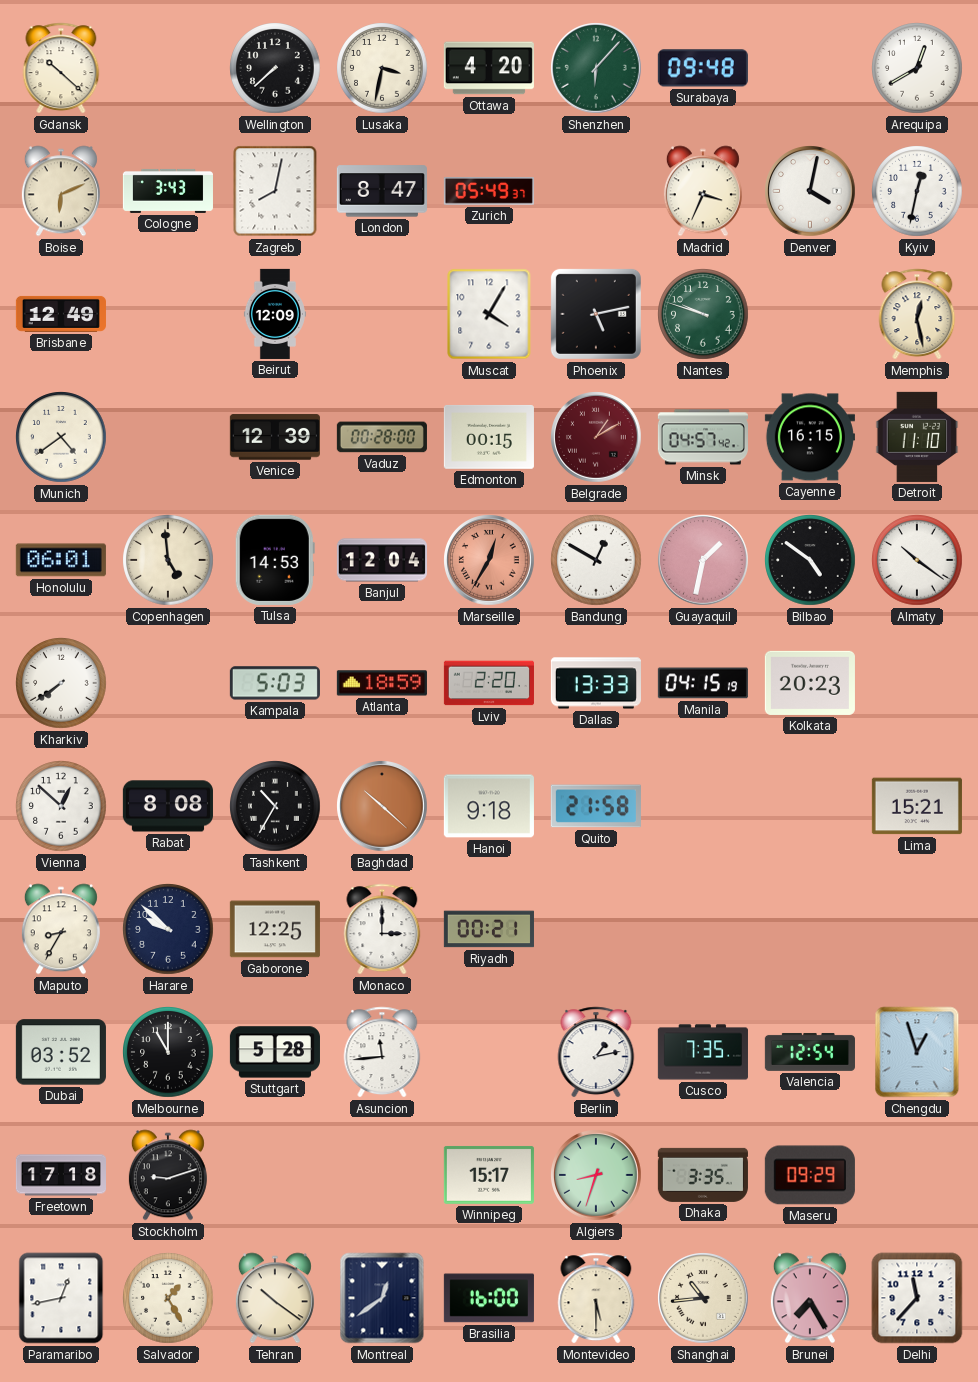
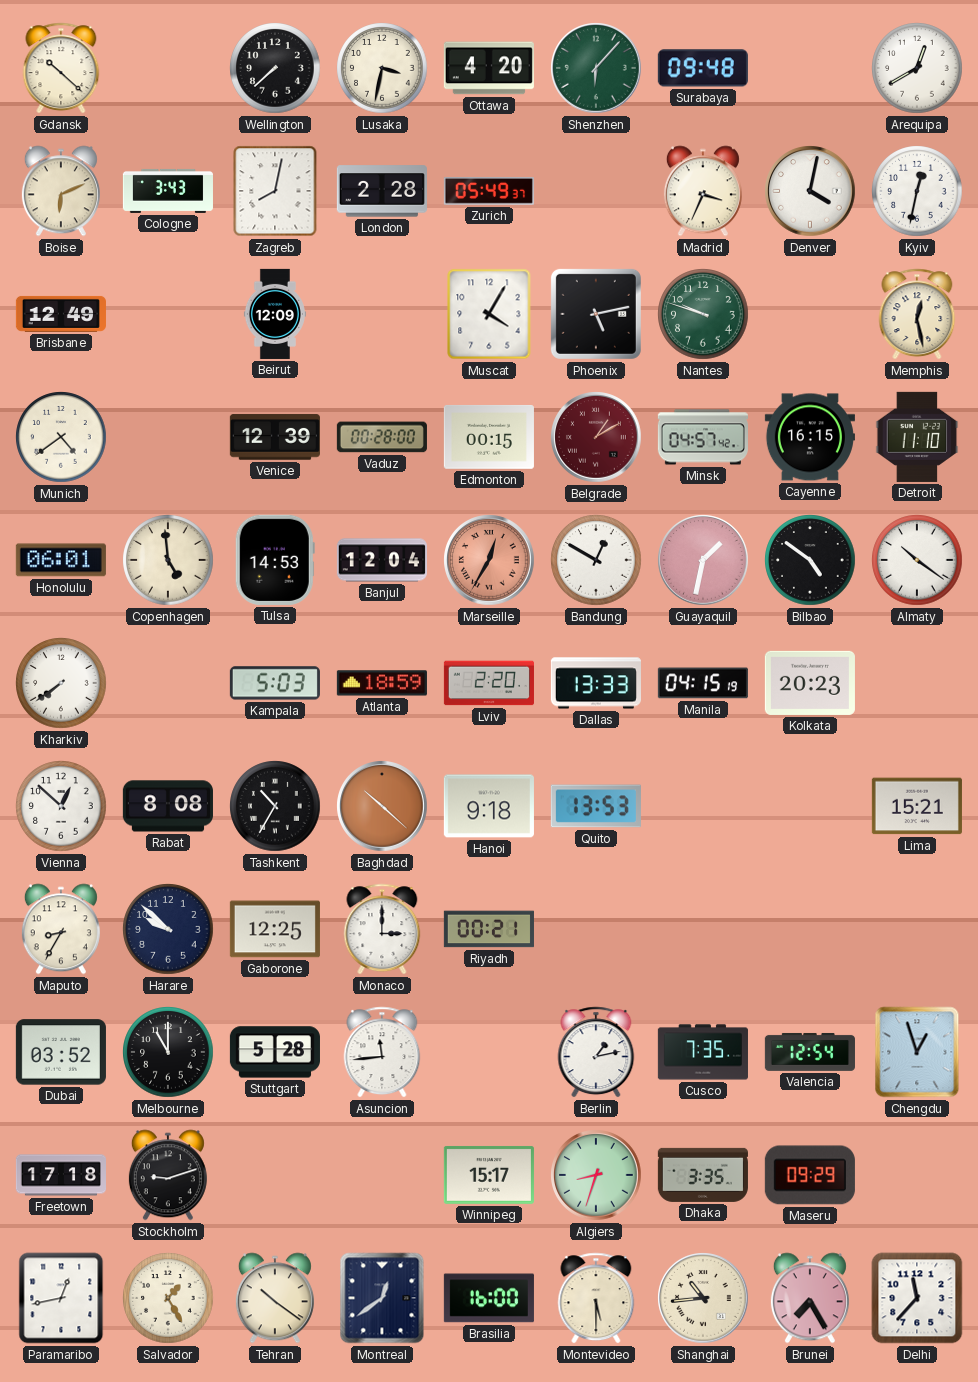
London: 8:47 -> 2:28 (382, 191)
Quito: 21:58 -> 13:53 (596, 806)
